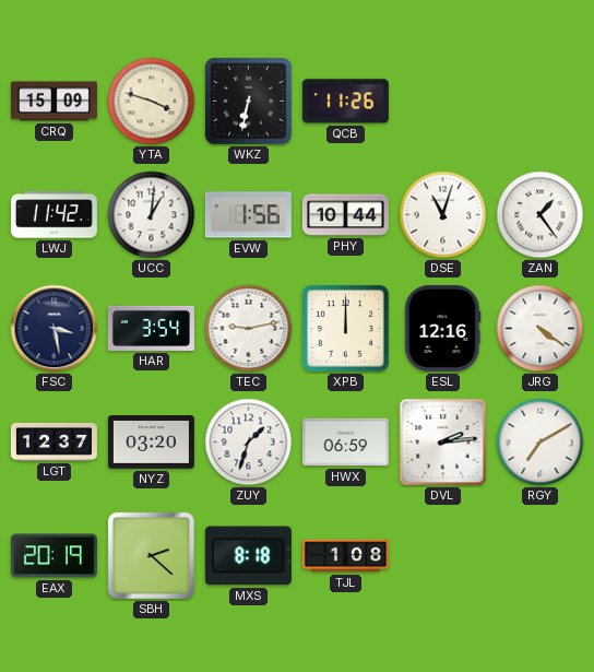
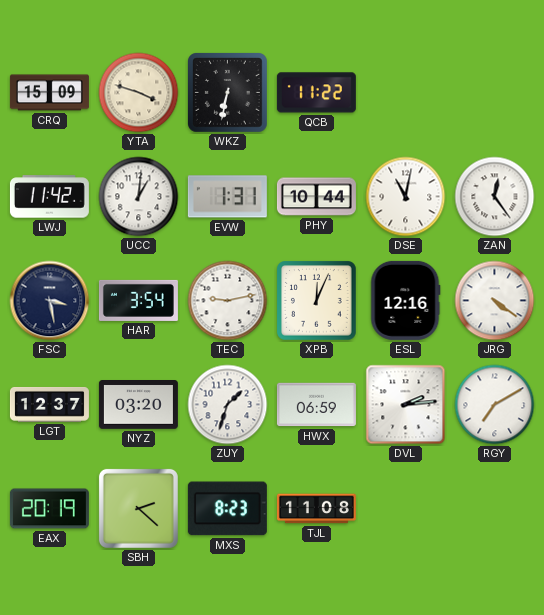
QCB: 11:26 -> 11:22 (316, 93)
EVW: 1:56 -> 1:31 (227, 197)
DSE: 11:03 -> 11:02 (406, 197)
ZAN: 1:24 -> 12:24 (495, 197)
XPB: 12:00 -> 12:04 (317, 301)
MXS: 8:18 -> 8:23 (227, 509)
TJL: 1:08 -> 11:08 (316, 509)
